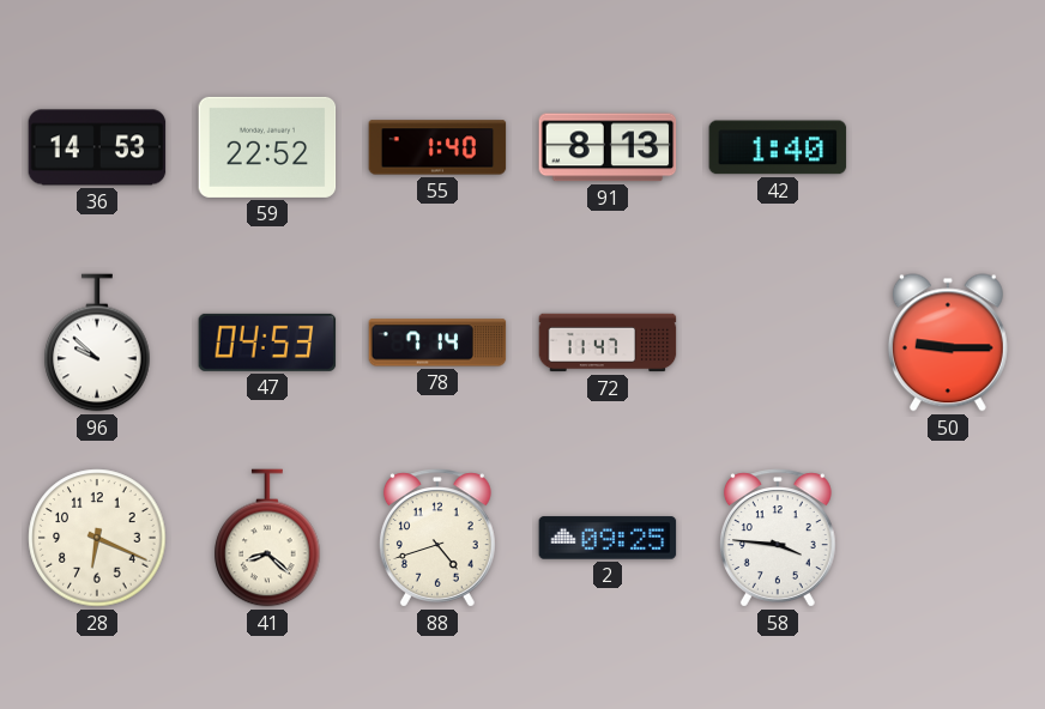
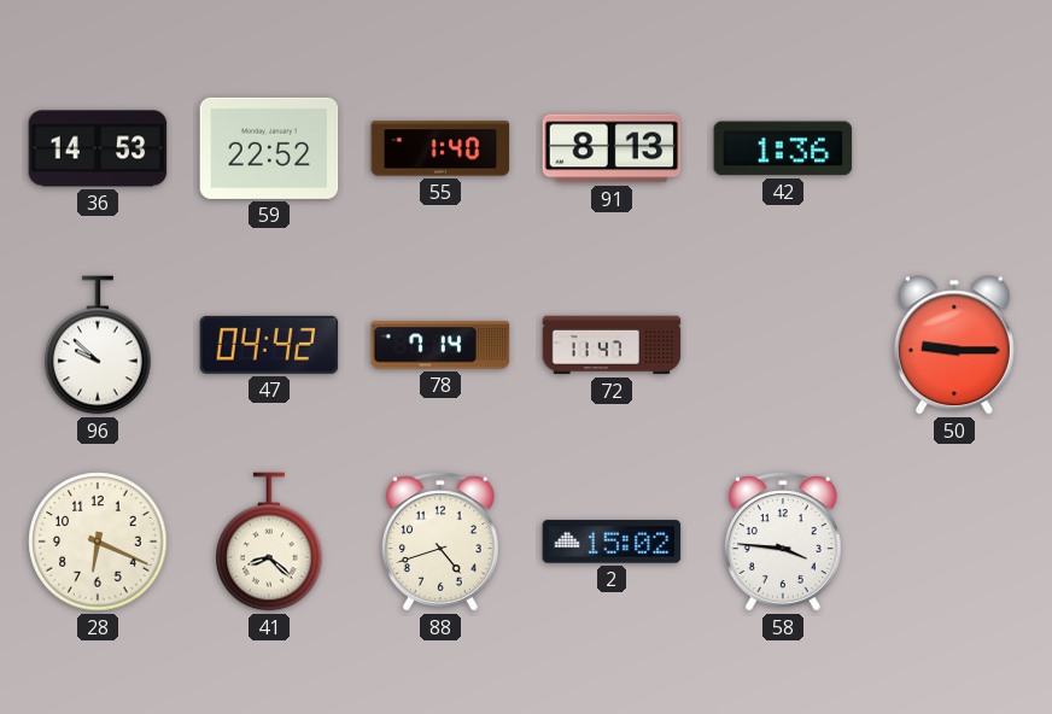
42: 1:40 -> 1:36 (783, 148)
47: 04:53 -> 04:42 (269, 345)
2: 09:25 -> 15:02 (612, 542)
